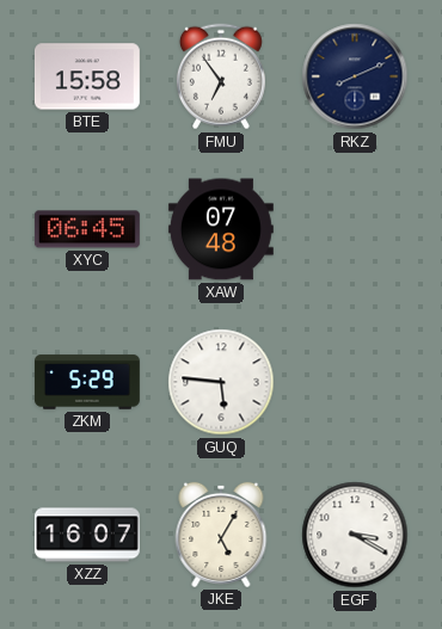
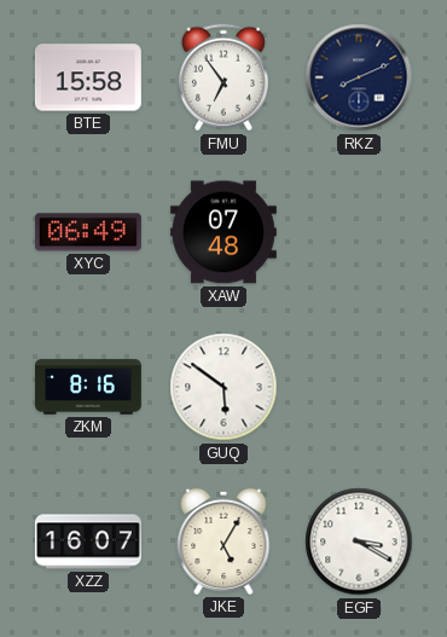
XYC: 06:45 -> 06:49 (88, 232)
ZKM: 5:29 -> 8:16 (88, 387)
GUQ: 5:46 -> 5:51 (224, 387)
